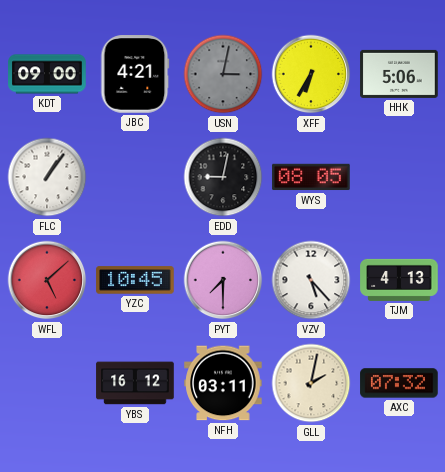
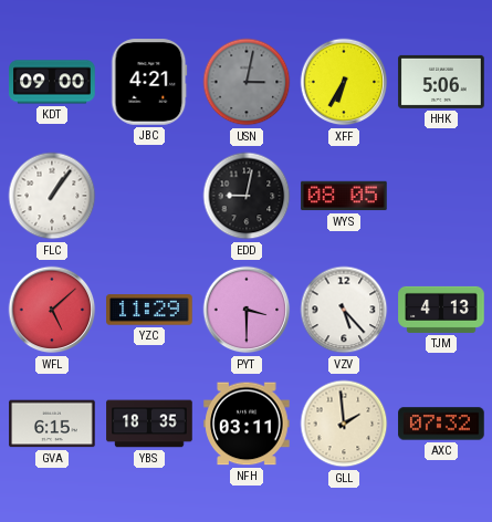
YZC: 10:45 -> 11:29 (149, 310)
PYT: 7:30 -> 3:30 (247, 310)
GVA: none -> 6:15 (52, 424)
YBS: 16:12 -> 18:35 (149, 424)
GLL: 2:02 -> 1:59 (344, 424)
